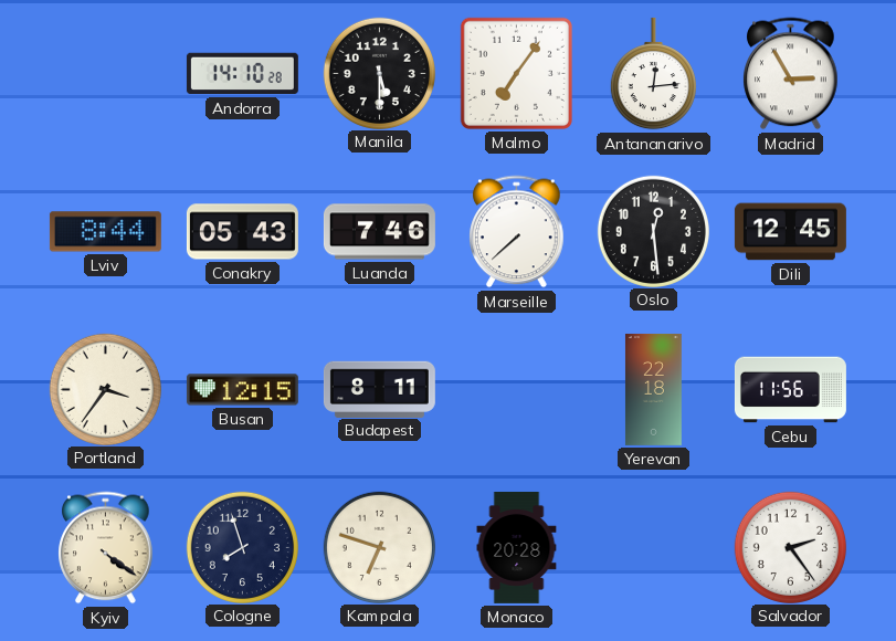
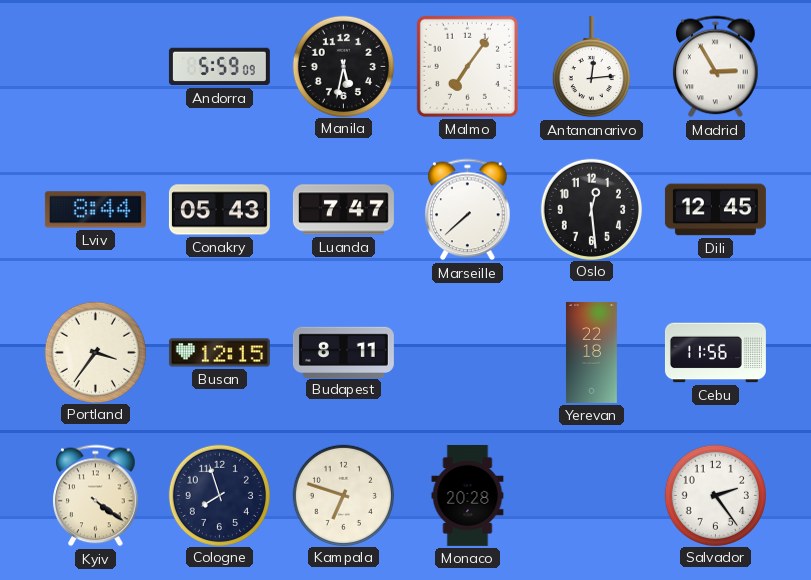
Andorra: 14:10 -> 5:59 (219, 67)
Manila: 5:30 -> 5:32 (343, 66)
Luanda: 7:46 -> 7:47 (343, 210)
